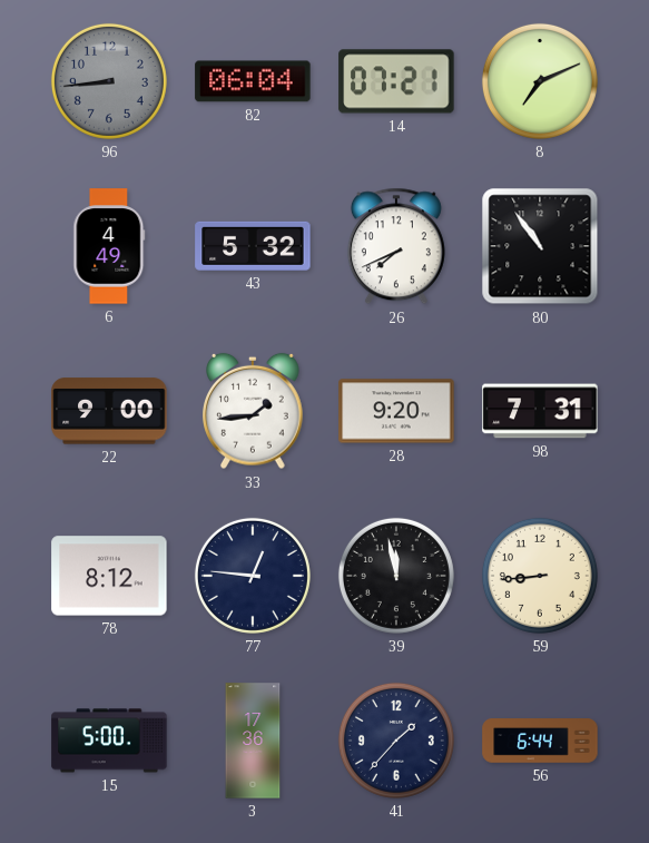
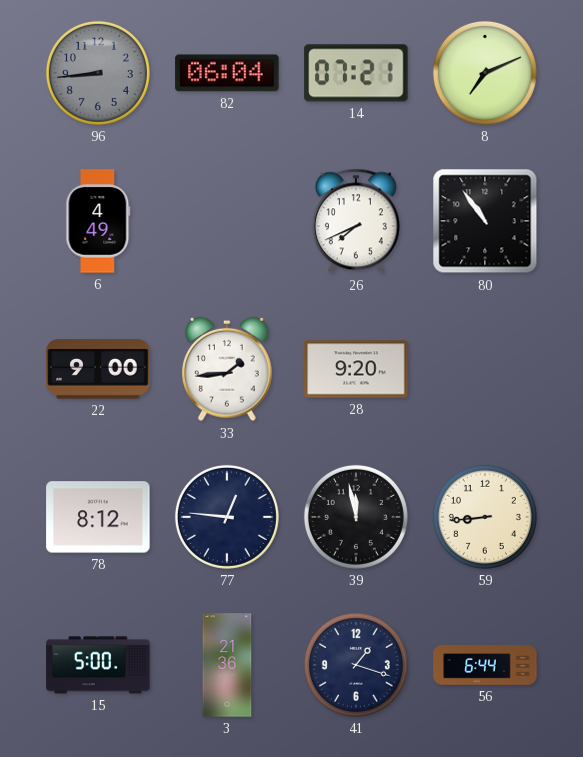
43: 5:32 -> none (253, 246)
98: 7:31 -> none (540, 411)
3: 17:36 -> 21:36 (227, 665)
41: 1:37 -> 1:18 (356, 665)
